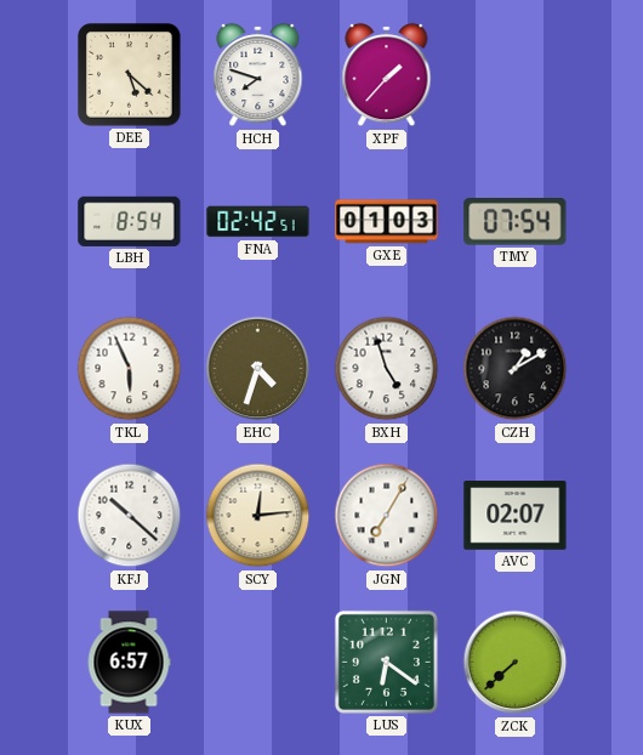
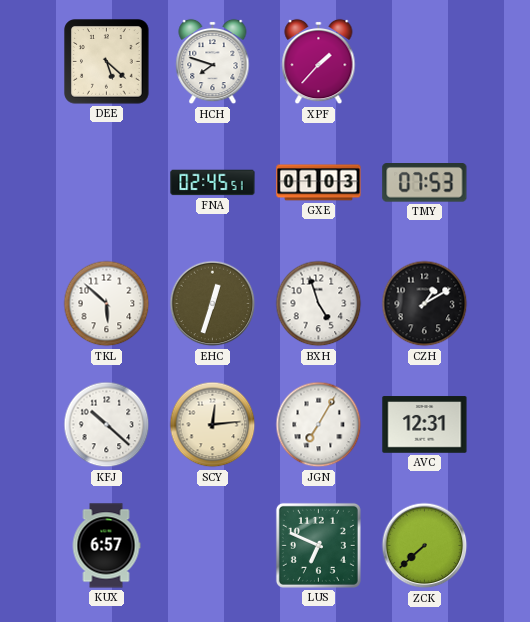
LBH: 8:54 -> none (130, 221)
FNA: 02:42 -> 02:45 (213, 183)
TMY: 07:54 -> 07:53 (425, 183)
TKL: 5:56 -> 5:52 (107, 304)
EHC: 4:33 -> 12:33 (213, 304)
AVC: 02:07 -> 12:31 (425, 425)
LUS: 6:21 -> 6:49 (318, 545)
